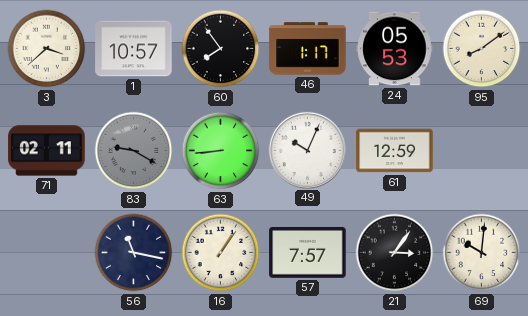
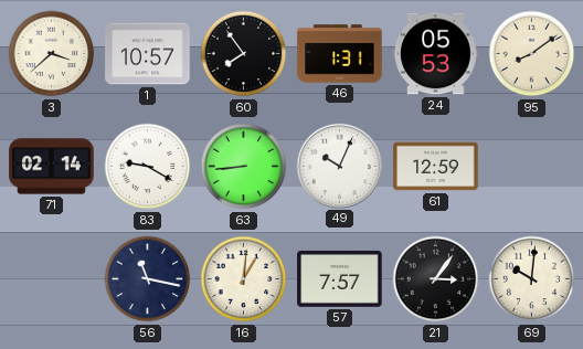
46: 1:17 -> 1:31 (340, 54)
71: 02:11 -> 02:14 (52, 167)
83 dial: grey -> white (148, 167)
16: 1:06 -> 1:01 (244, 279)
